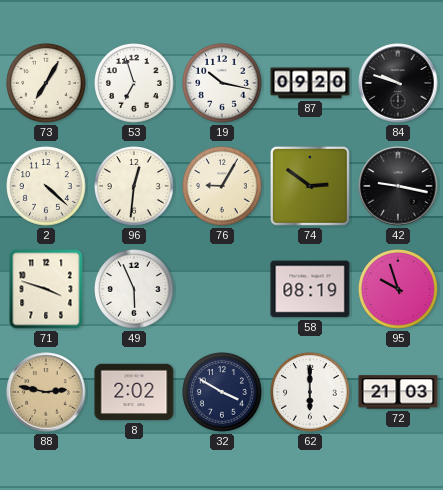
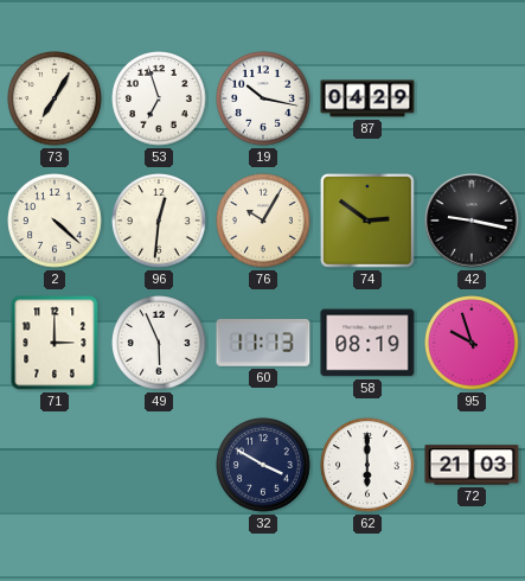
87: 09:20 -> 04:29 (367, 98)
84: 9:48 -> none (398, 83)
76: 9:05 -> 10:05 (263, 221)
71: 3:48 -> 3:00 (55, 343)
60: none -> 11:13 (263, 343)
88: 2:47 -> none (46, 392)
8: 2:02 -> none (134, 392)
